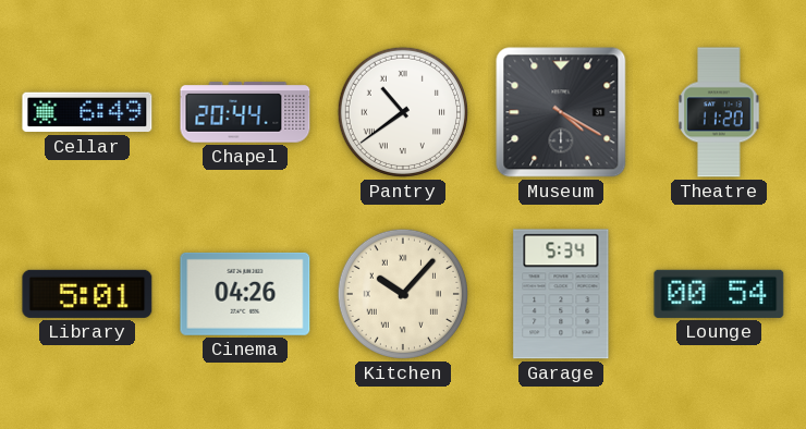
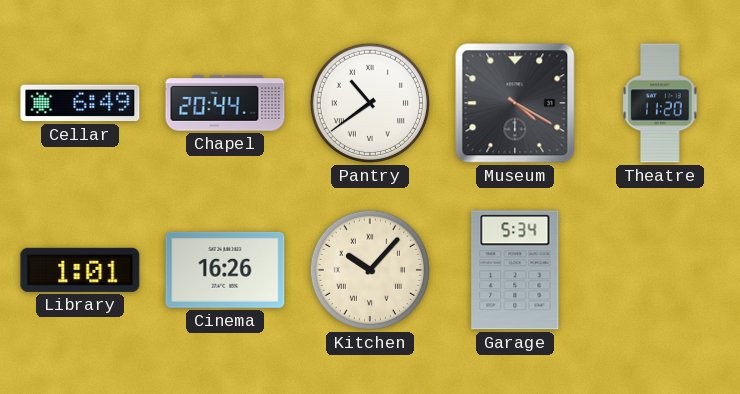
Library: 5:01 -> 1:01 (80, 270)
Cinema: 04:26 -> 16:26 (225, 270)
Lounge: 00:54 -> none (719, 294)
